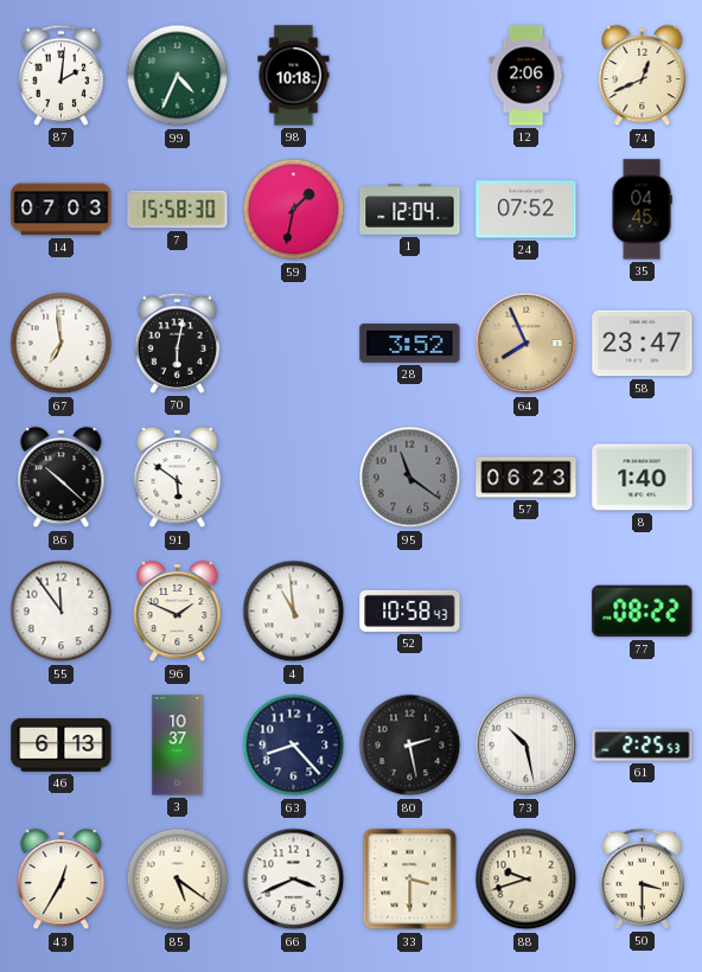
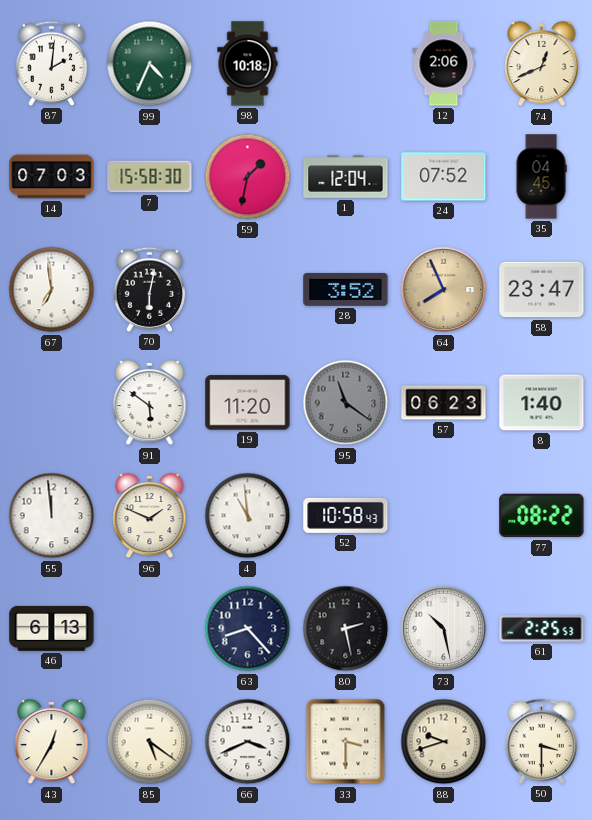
86: 10:22 -> none (62, 478)
19: none -> 11:20 (248, 403)
55: 11:54 -> 11:59 (52, 516)
3: 10:37 -> none (178, 746)
